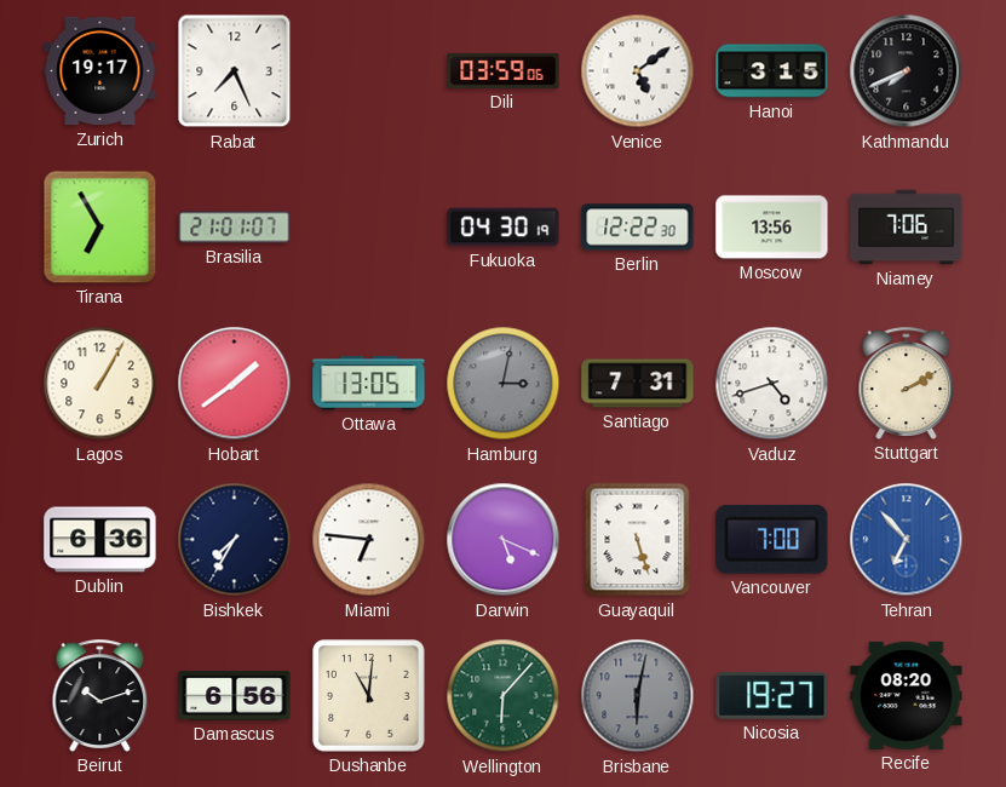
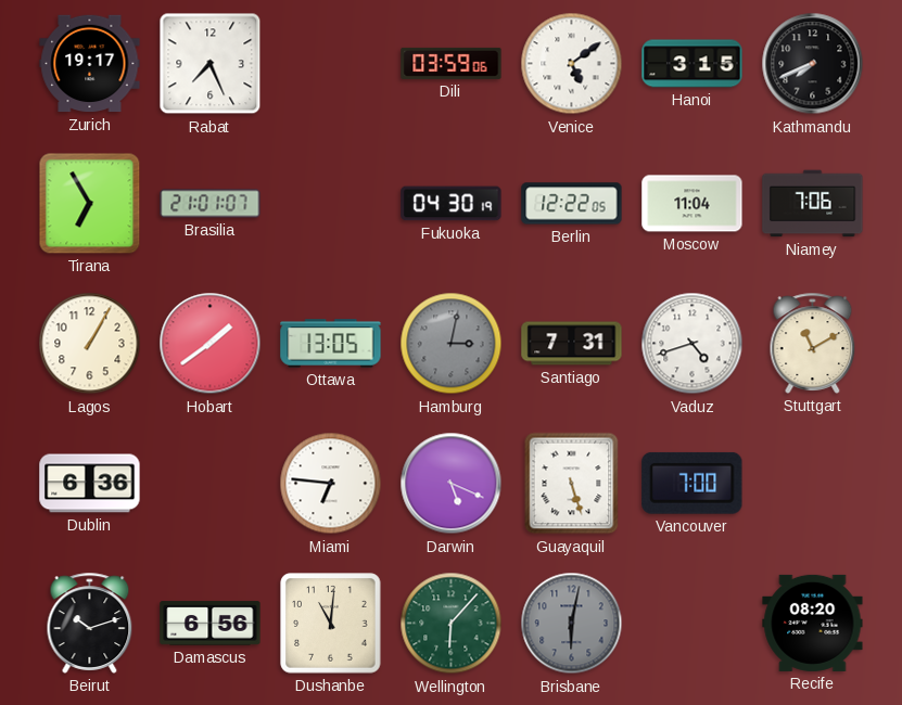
Berlin: 12:22:30 -> 12:22:05 (572, 204)
Moscow: 13:56 -> 11:04 (693, 204)
Stuttgart: 2:10 -> 11:10 (813, 343)
Bishkek: 7:35 -> none (235, 540)
Tehran: 6:53 -> none (907, 540)
Nicosia: 19:27 -> none (772, 695)
